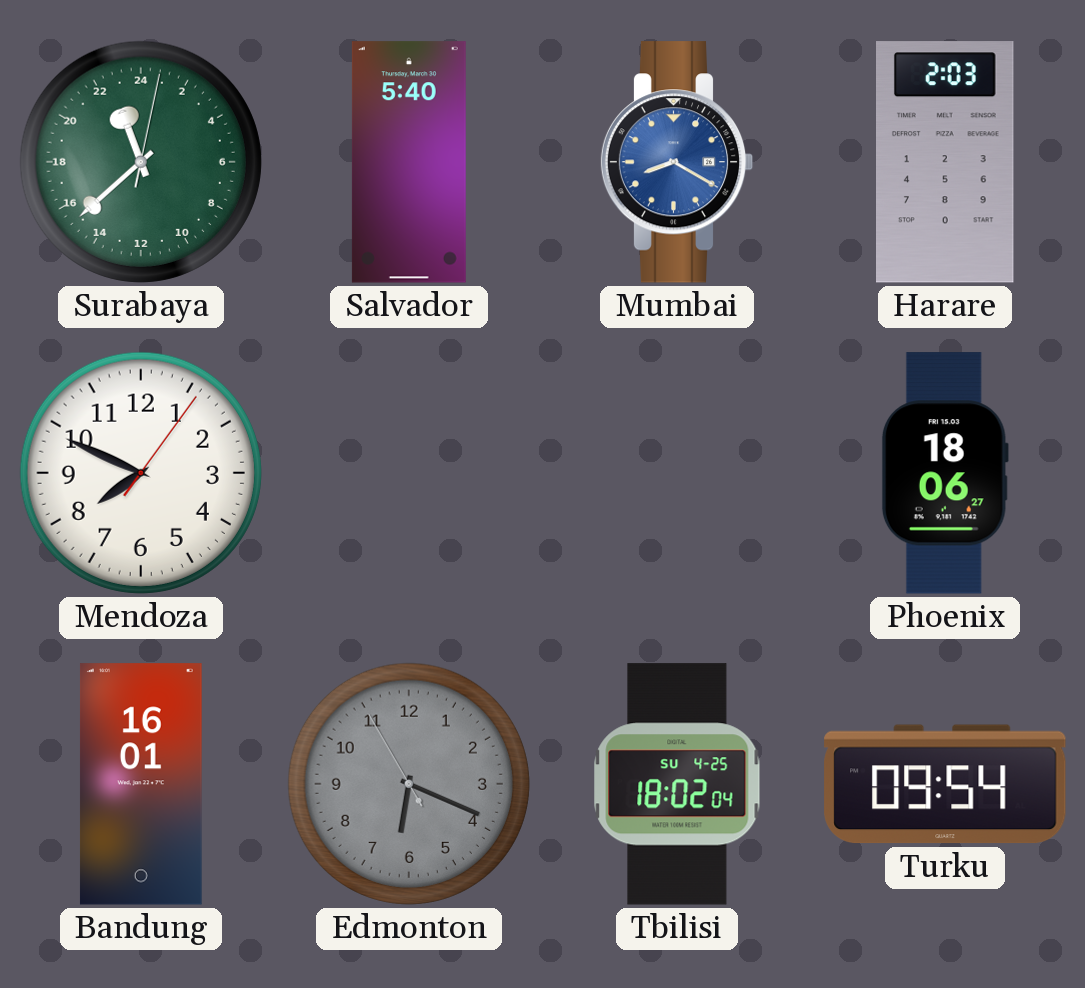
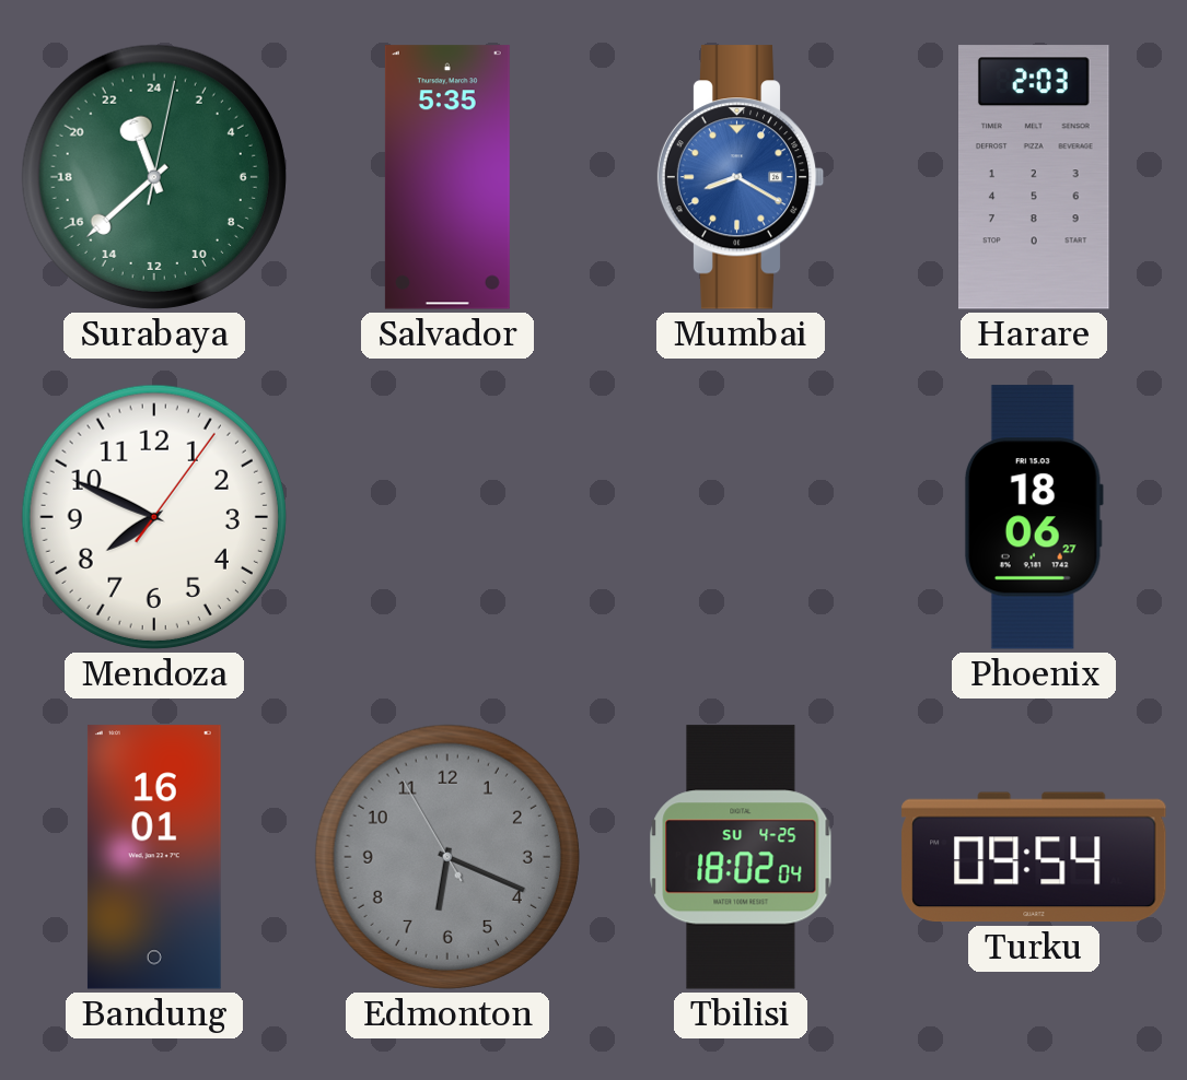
Salvador: 5:40 -> 5:35 (447, 177)
